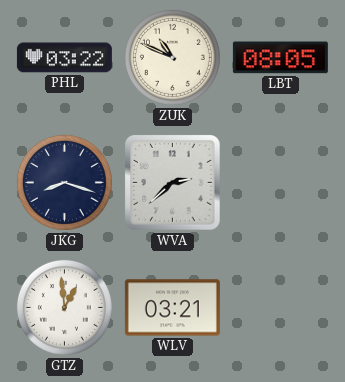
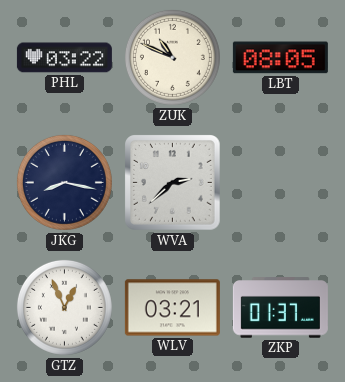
JKG: 8:18 -> 8:17 (64, 182)
GTZ: 12:59 -> 12:56 (64, 307)
ZKP: none -> 01:37 (280, 308)
